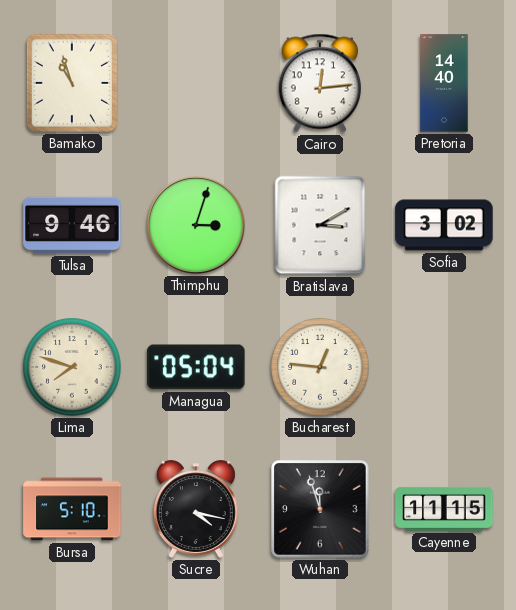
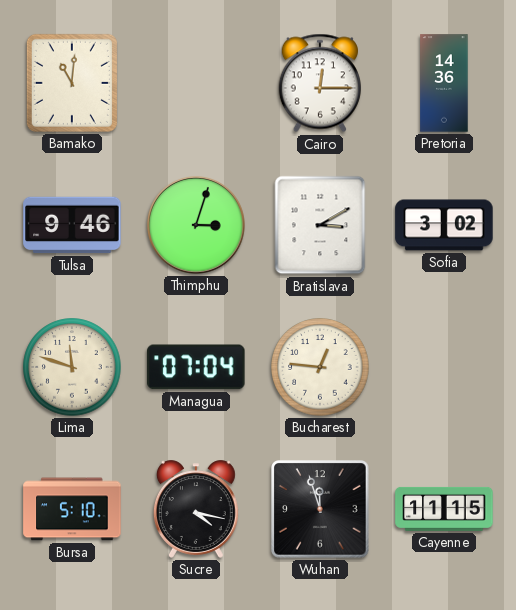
Bamako: 10:57 -> 11:01 (72, 83)
Cairo: 12:14 -> 12:15 (320, 83)
Pretoria: 14:40 -> 14:36 (444, 83)
Lima: 7:48 -> 11:48 (72, 367)
Managua: 05:04 -> 07:04 (196, 367)
